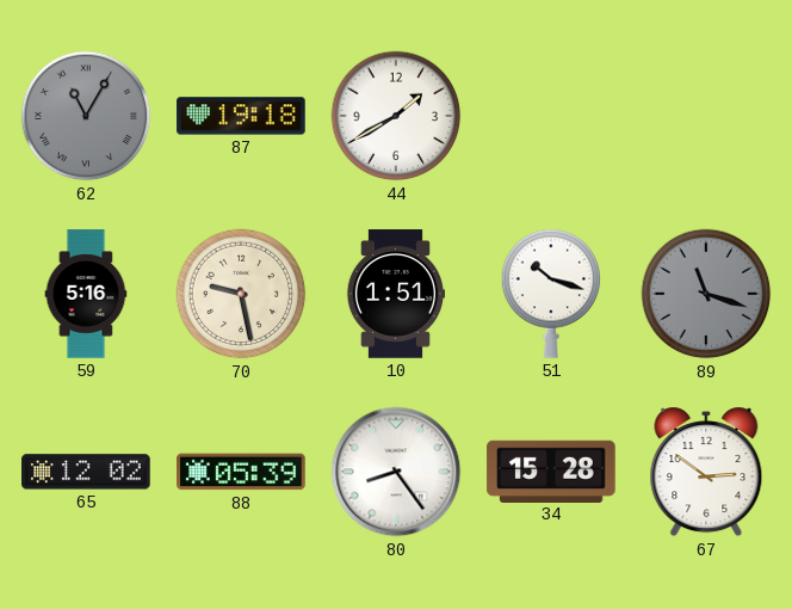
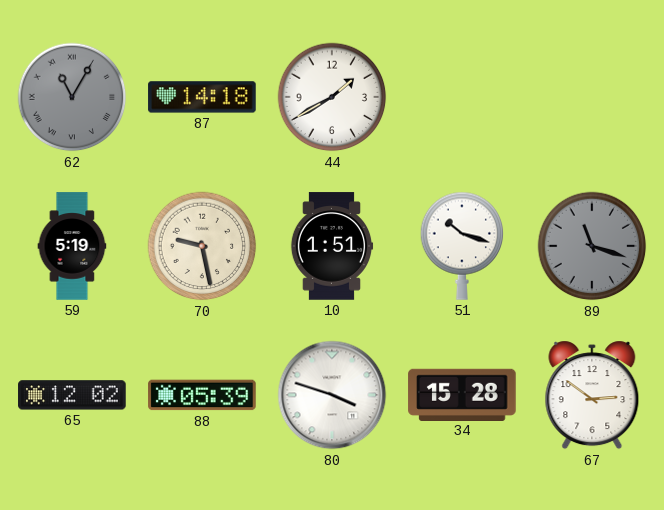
87: 19:18 -> 14:18 (202, 97)
59: 5:16 -> 5:19 (72, 246)
80: 8:24 -> 3:48 (332, 395)
